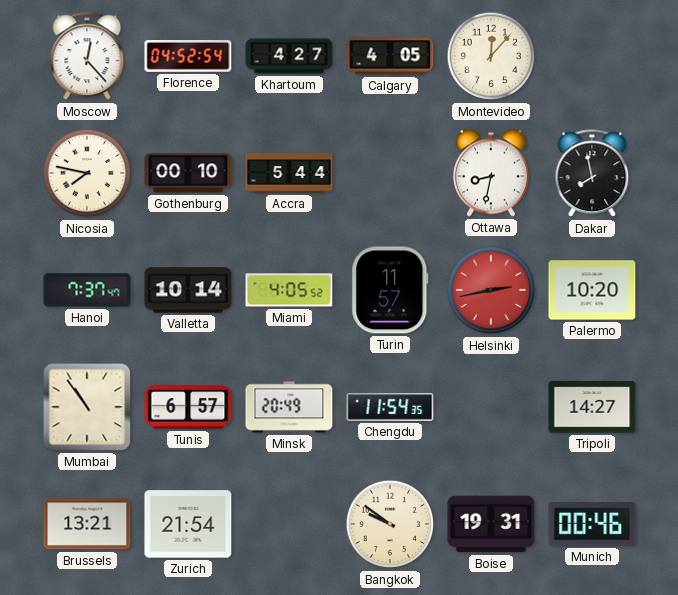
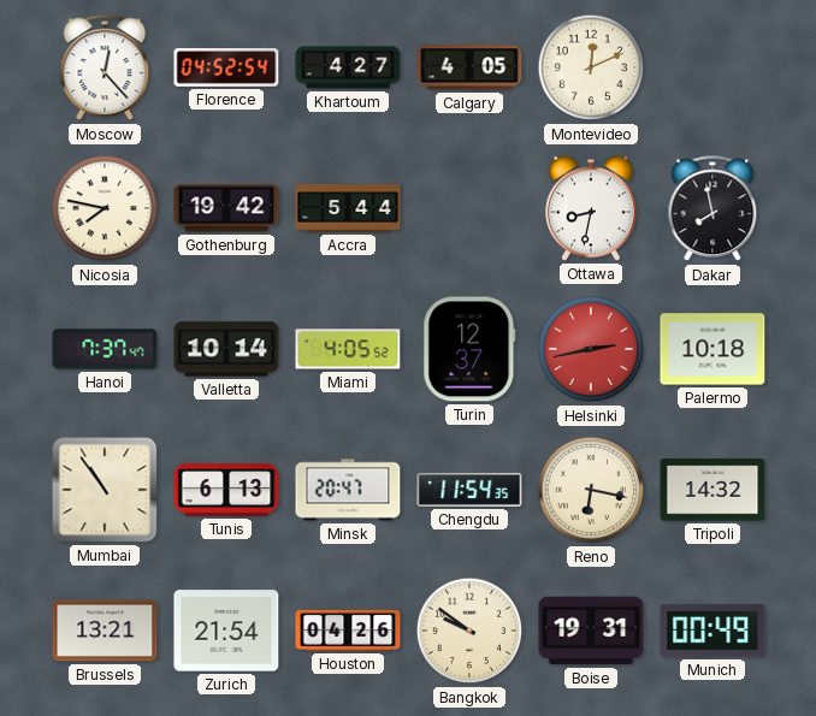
Montevideo: 12:07 -> 12:11 (591, 67)
Gothenburg: 00:10 -> 19:42 (226, 208)
Turin: 11:57 -> 12:37 (469, 349)
Palermo: 10:20 -> 10:18 (712, 349)
Tunis: 6:57 -> 6:13 (226, 490)
Minsk: 20:49 -> 20:47 (348, 490)
Reno: none -> 6:17 (591, 490)
Tripoli: 14:27 -> 14:32 (712, 490)
Houston: none -> 04:26 (348, 631)
Munich: 00:46 -> 00:49 (712, 631)
